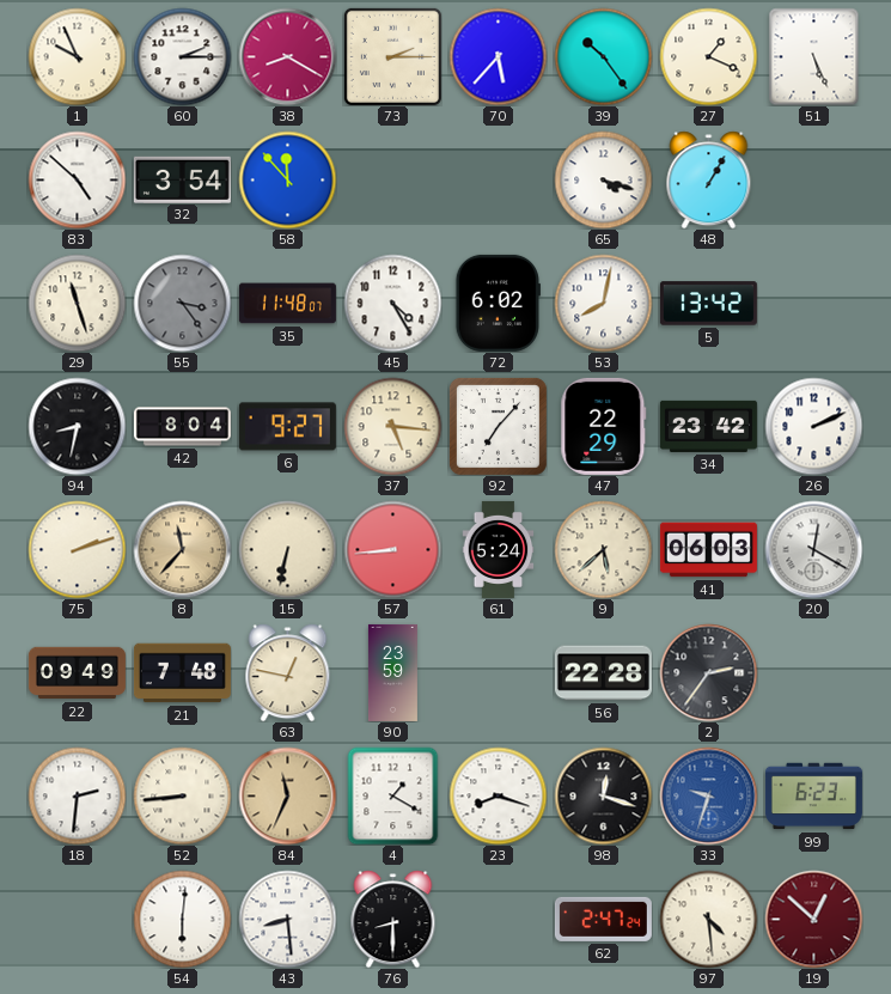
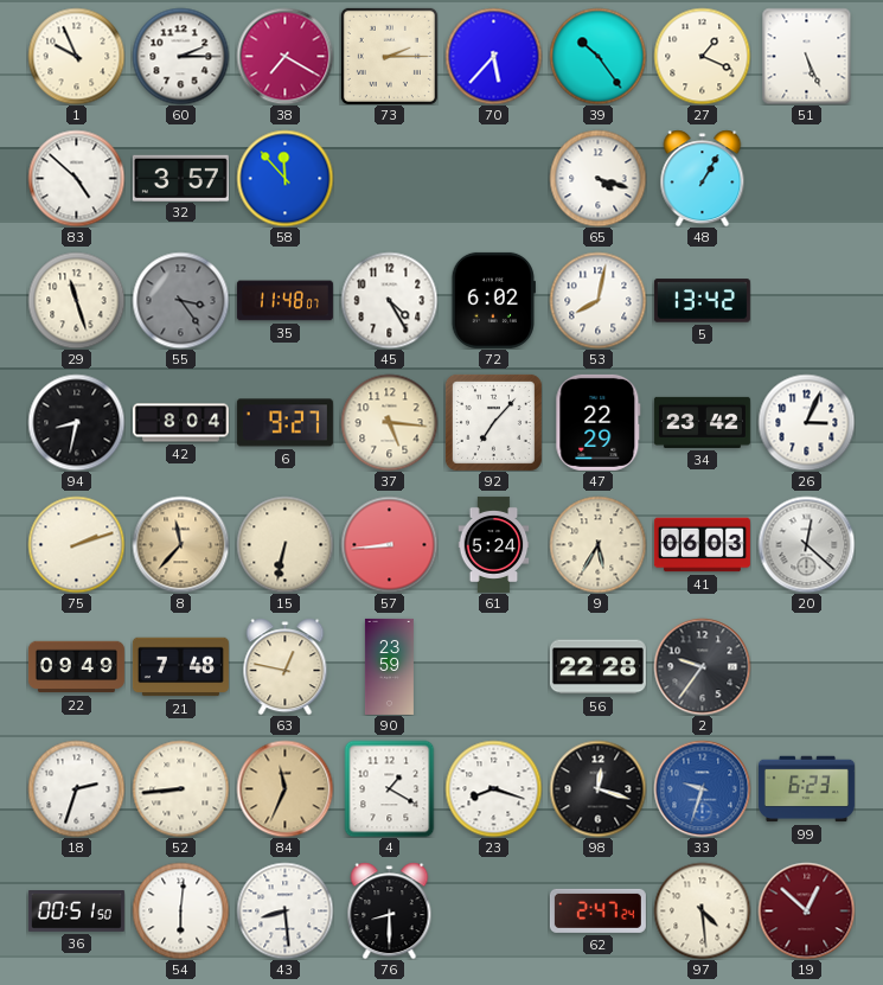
38: 8:20 -> 7:20 (284, 56)
32: 3:54 -> 3:57 (180, 178)
26: 2:11 -> 3:04 (806, 422)
9: 5:38 -> 5:35 (597, 544)
20: 12:20 -> 12:22 (806, 544)
2: 2:36 -> 9:36 (702, 666)
18: 2:31 -> 2:33 (76, 788)
36: none -> 00:51 (76, 912)
